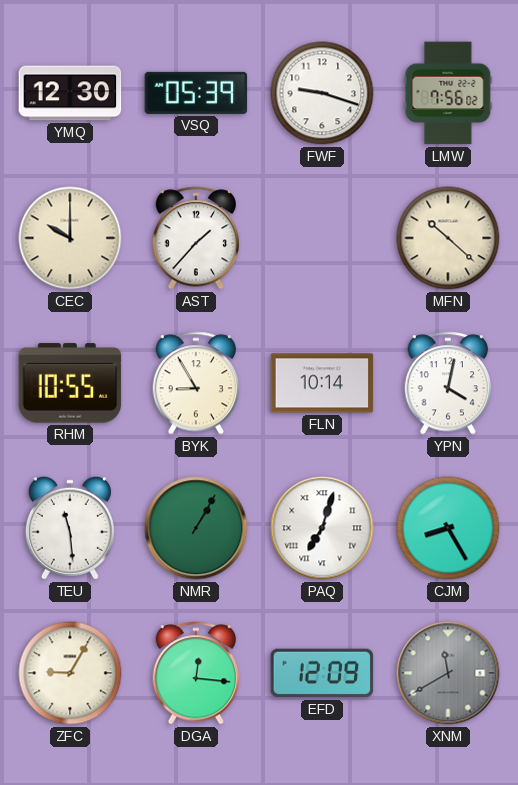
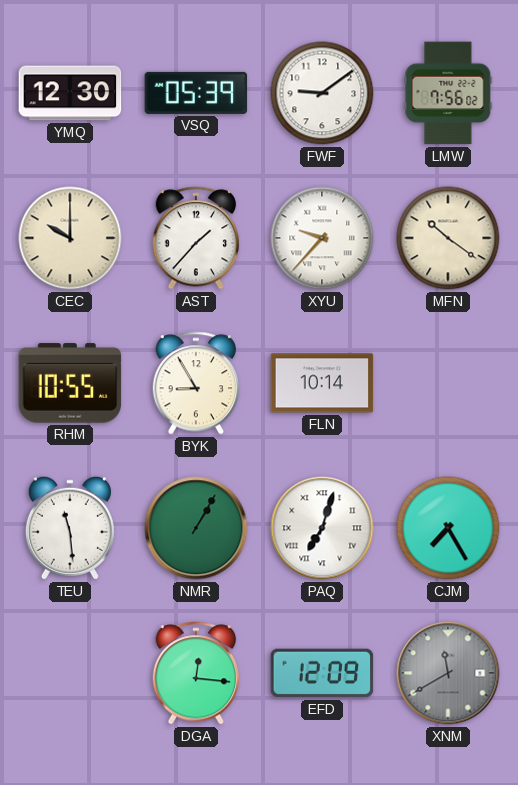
FWF: 9:18 -> 9:09 (322, 93)
XYU: none -> 9:37 (322, 238)
MFN: 10:22 -> 10:21 (448, 238)
YPN: 4:02 -> none (448, 383)
CJM: 8:25 -> 7:25 (448, 528)
ZFC: 9:05 -> none (70, 673)
